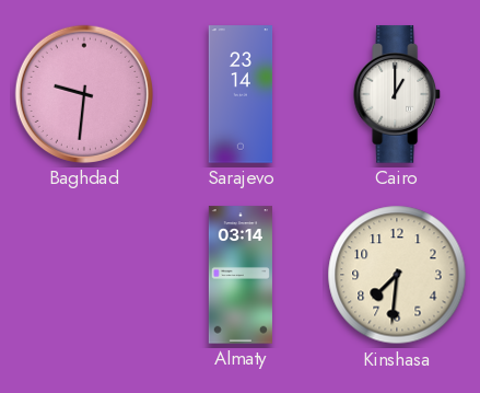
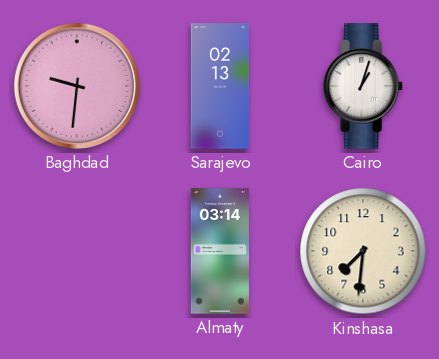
Sarajevo: 23:14 -> 02:13 (220, 86)
Cairo: 1:00 -> 1:03 (364, 86)
